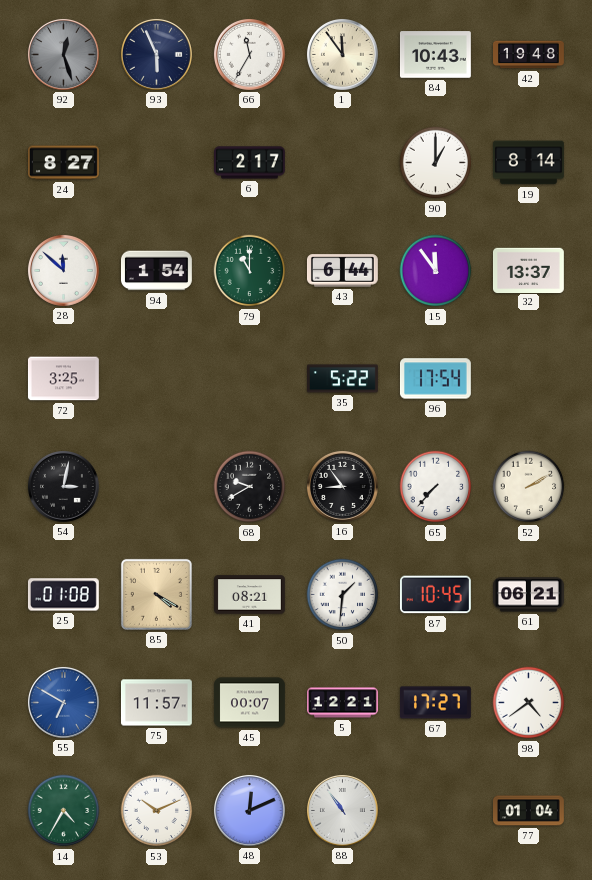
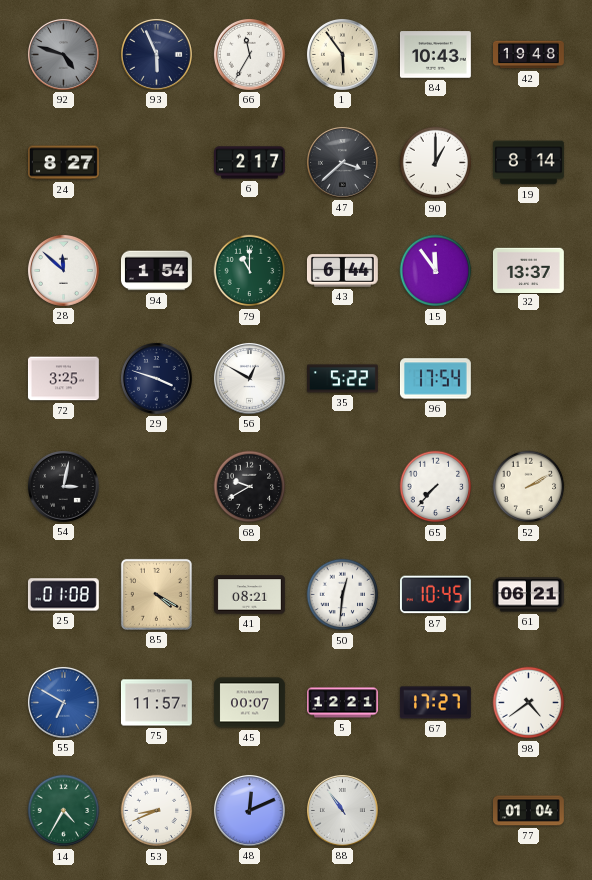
92: 12:27 -> 4:48 (63, 54)
1: 11:54 -> 5:54 (342, 54)
47: none -> 3:38 (342, 162)
29: none -> 3:48 (156, 378)
56: none -> 12:50 (249, 378)
16: 8:54 -> none (342, 486)
50: 1:31 -> 12:31 (343, 595)
53: 10:11 -> 8:41 (157, 811)
